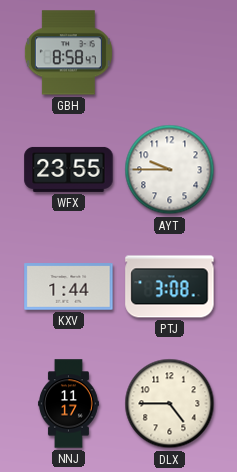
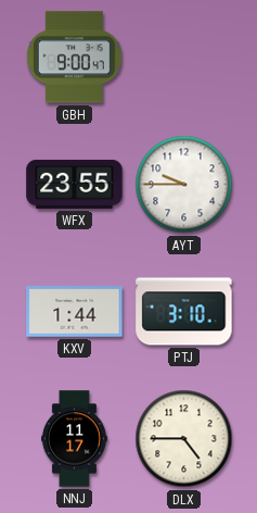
GBH: 8:58 -> 9:00 (74, 58)
PTJ: 3:08 -> 3:10 (184, 312)
